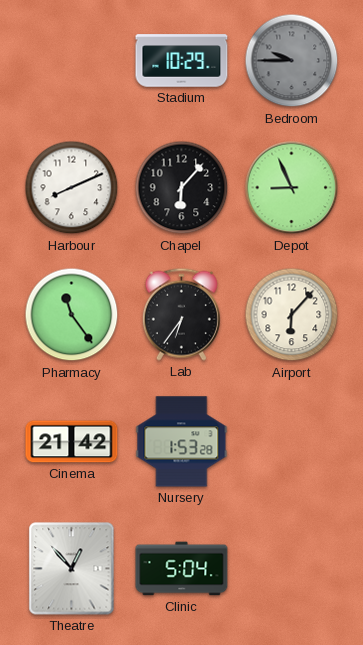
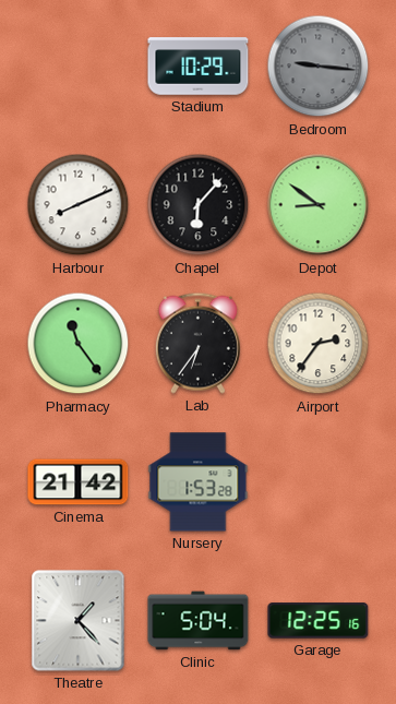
Bedroom: 9:45 -> 9:16 (319, 67)
Depot: 8:56 -> 8:51 (319, 205)
Airport: 6:07 -> 2:36 (319, 344)
Theatre: 12:53 -> 1:23 (79, 621)
Garage: none -> 12:25 (319, 621)
